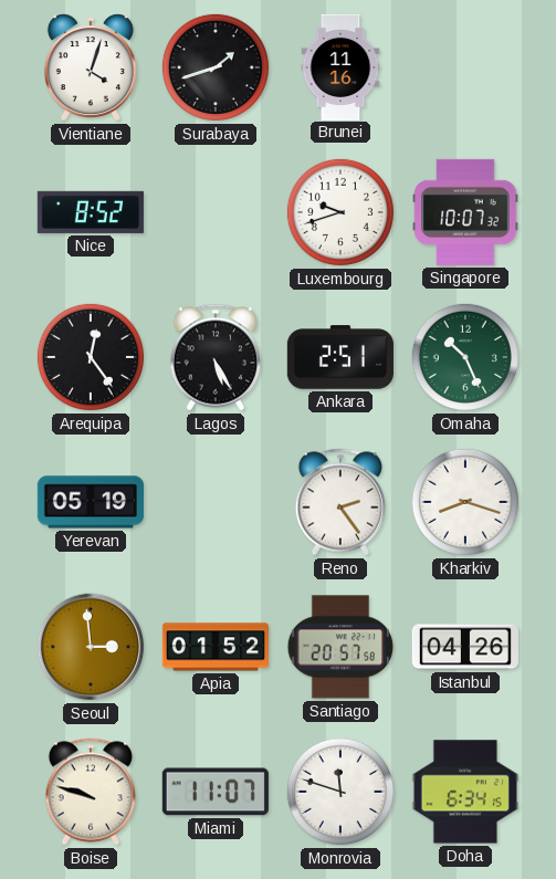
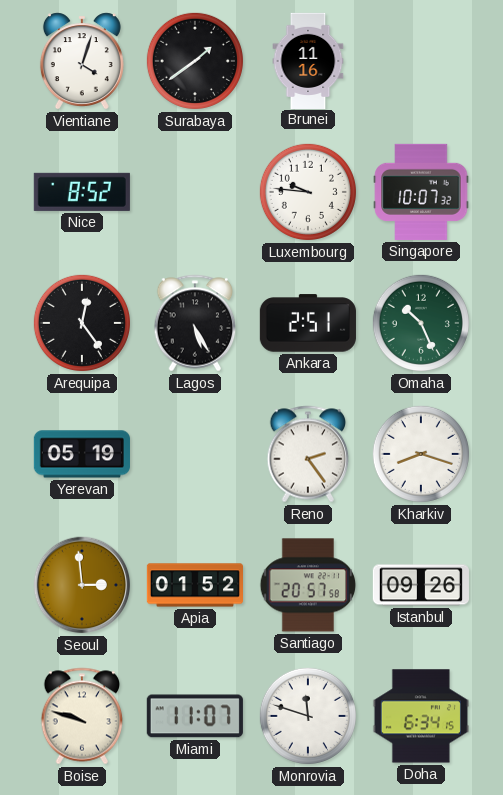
Surabaya: 1:42 -> 1:39 (195, 61)
Luxembourg: 9:42 -> 9:46 (308, 192)
Istanbul: 04:26 -> 09:26 (421, 585)
